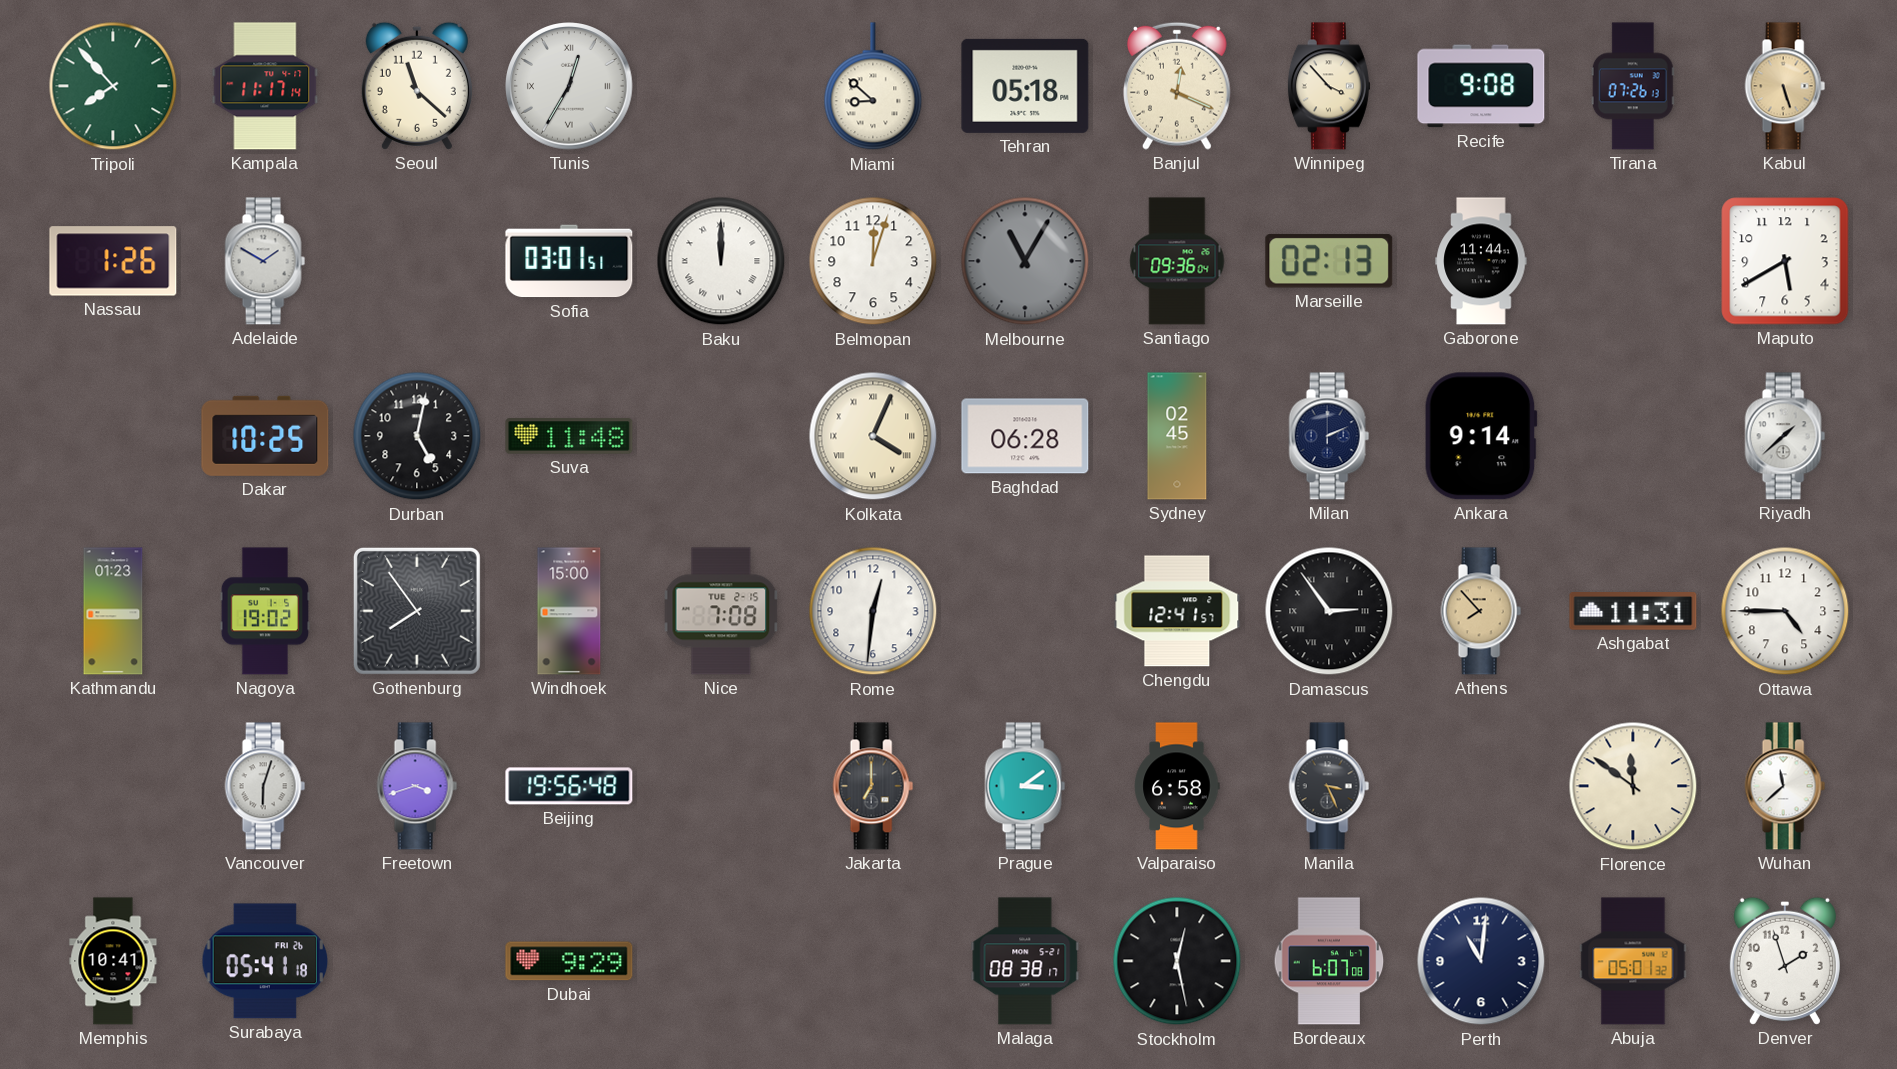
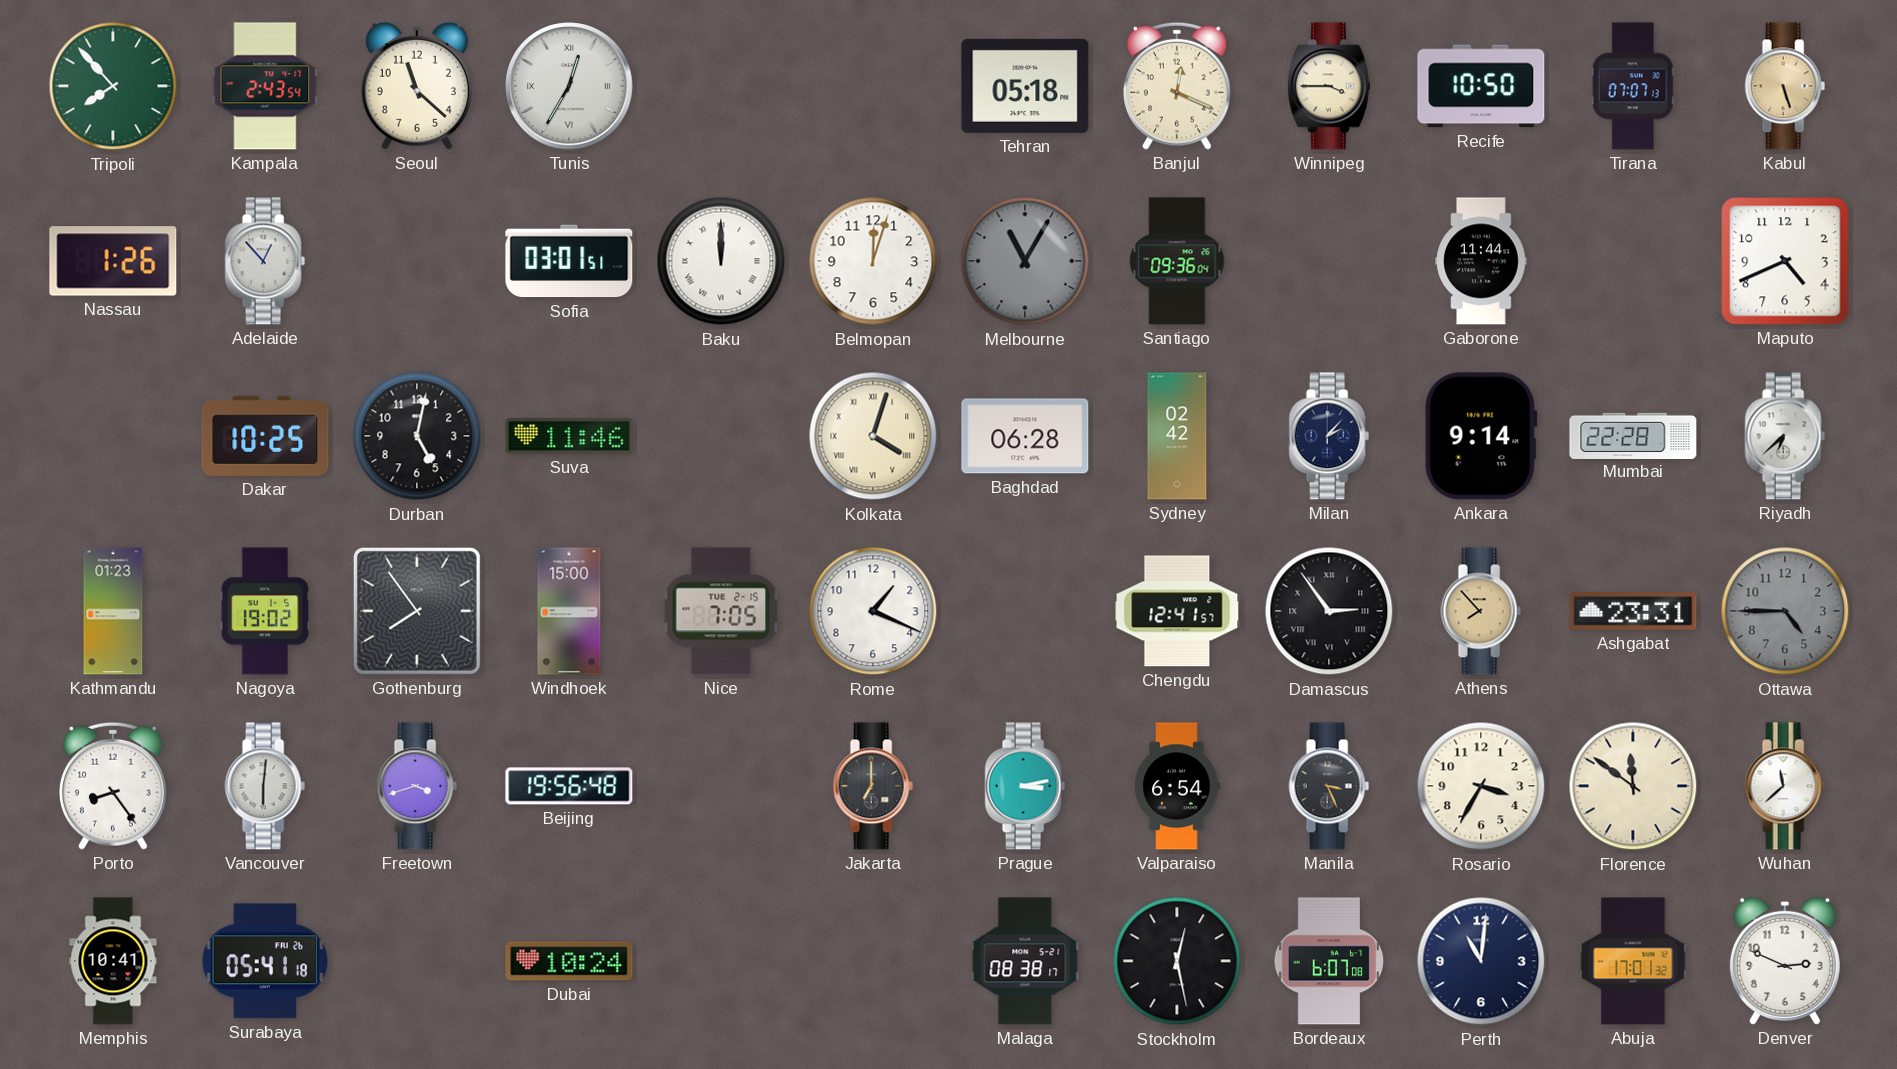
Kampala: 11:17 -> 2:43 (265, 86)
Miami: 8:52 -> none (873, 87)
Winnipeg: 3:53 -> 3:45 (1329, 86)
Recife: 9:08 -> 10:50 (1481, 86)
Tirana: 07:26 -> 07:07 (1633, 86)
Adelaide: 1:50 -> 12:53 (265, 261)
Marseille: 02:13 -> none (1329, 262)
Maputo: 5:40 -> 4:41 (1785, 261)
Suva: 11:48 -> 11:46 (569, 436)
Kolkata: 4:04 -> 4:03 (873, 436)
Sydney: 02:45 -> 02:42 (1177, 436)
Milan: 2:11 -> 2:07 (1329, 436)
Mumbai: none -> 22:28 (1633, 435)
Riyadh: 1:38 -> 6:38 (1785, 436)
Nice: 7:08 -> 7:05 (721, 611)
Rome: 12:31 -> 1:19 (873, 611)
Ashgabat: 11:31 -> 23:31 (1633, 611)
Ottawa dial: white -> grey (1785, 611)
Porto: none -> 8:24 (113, 786)
Vancouver: 6:03 -> 6:01 (265, 786)
Prague: 3:09 -> 3:13 (1025, 786)
Valparaiso: 6:58 -> 6:54 (1177, 786)
Rosario: none -> 3:35 (1481, 786)
Dubai: 9:29 -> 10:24 (569, 961)
Abuja: 05:01 -> 17:01 (1633, 961)
Denver: 1:57 -> 2:49 (1785, 961)
